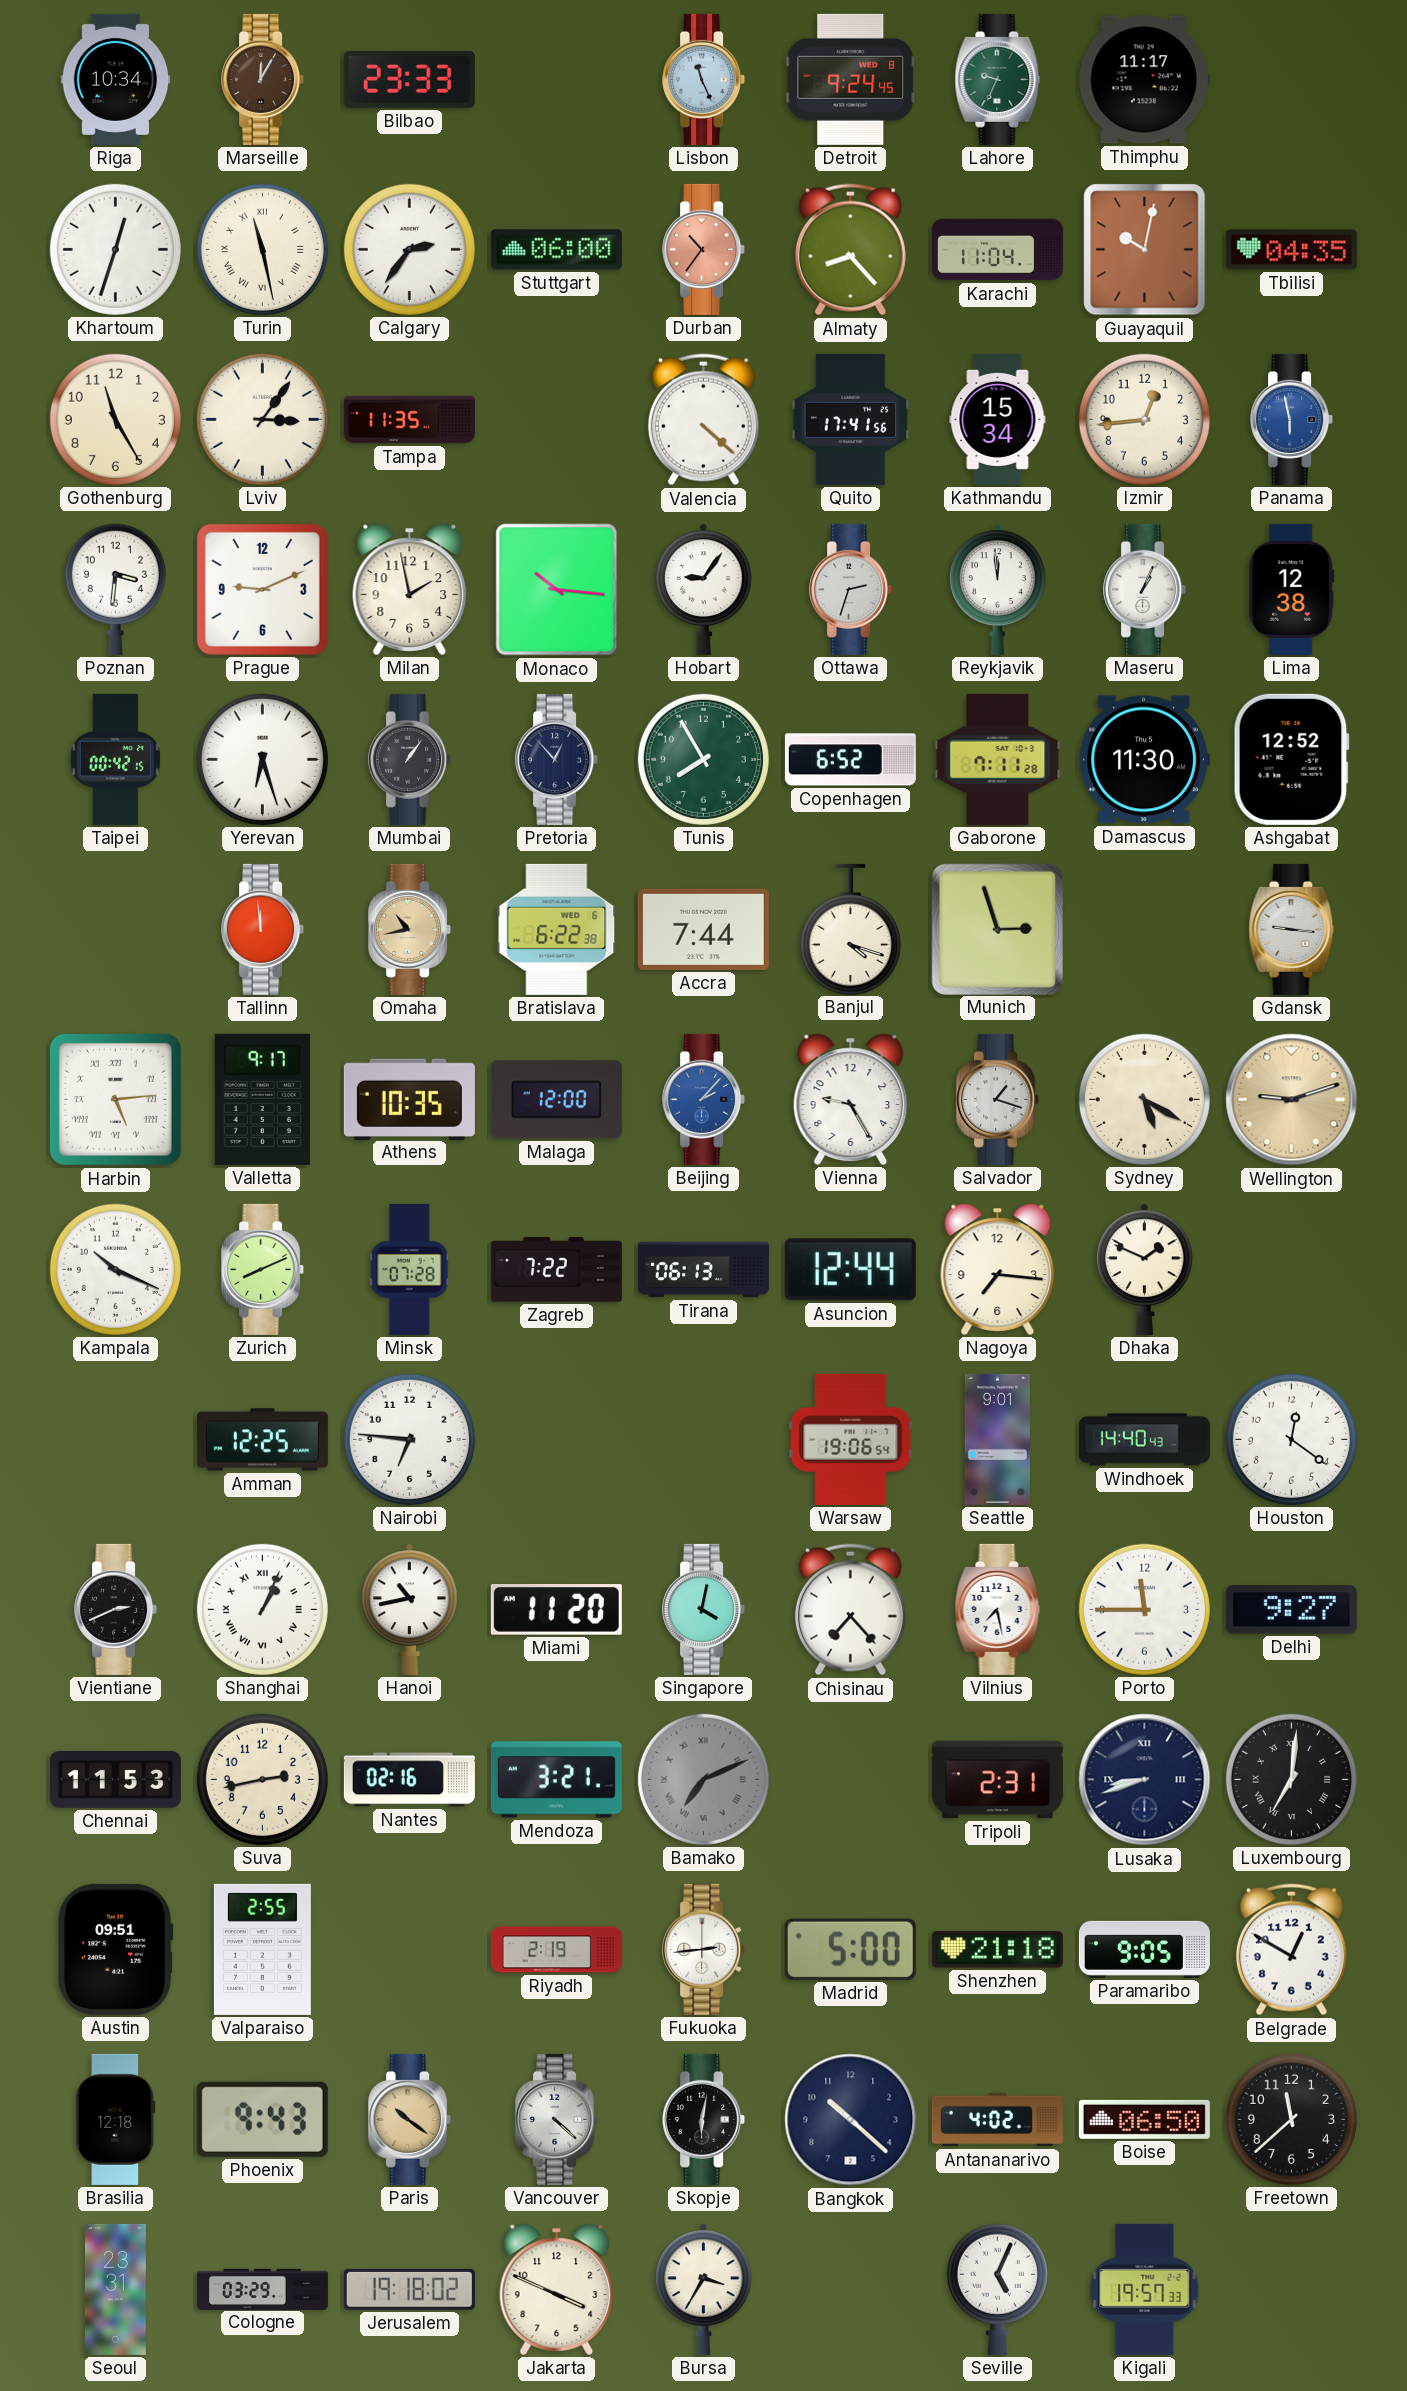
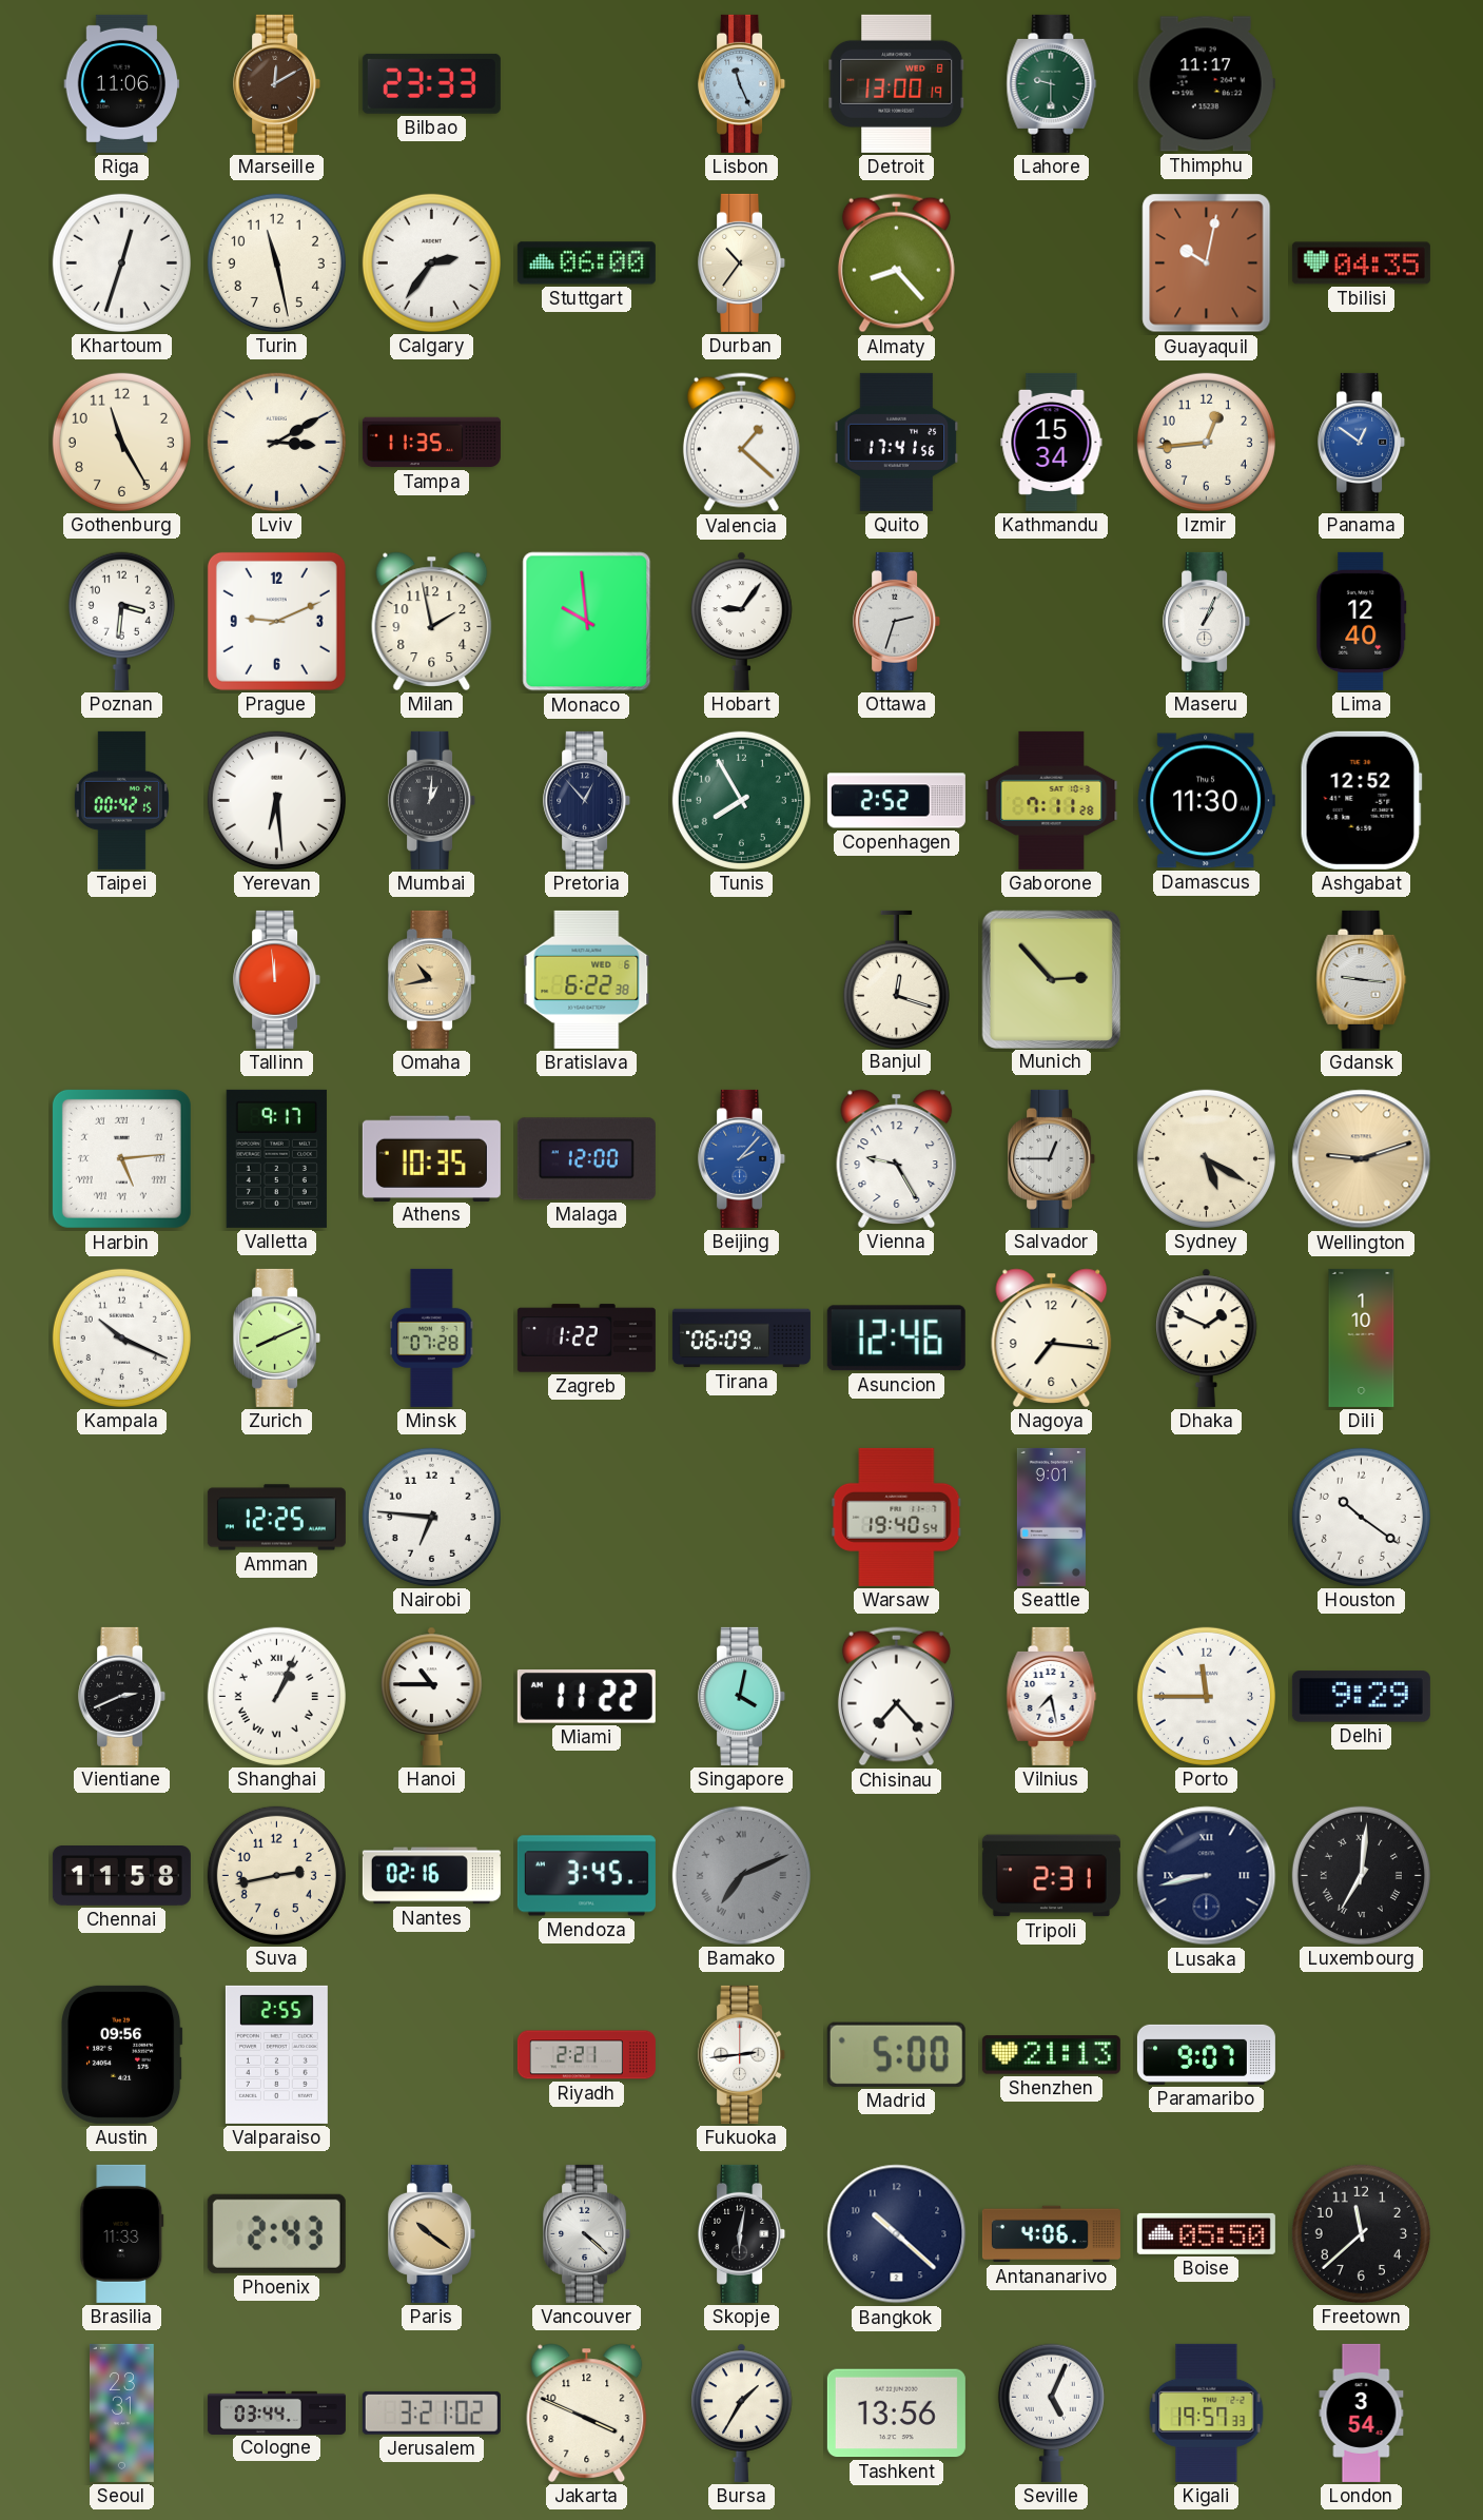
Riga: 10:34 -> 11:06 (122, 83)
Marseille: 12:05 -> 12:10 (277, 83)
Detroit: 9:24 -> 13:00 (897, 83)
Lahore: 9:34 -> 9:30 (1052, 83)
Turin numerals: Roman -> Arabic (276, 262)
Durban dial: salmon -> cream (742, 262)
Karachi: 11:04 -> none (997, 250)
Lviv: 3:06 -> 3:10 (276, 442)
Valencia: 4:22 -> 1:22 (741, 443)
Panama: 5:58 -> 12:51 (1362, 442)
Monaco: 10:16 -> 9:59 (587, 622)
Reykjavik: 11:59 -> none (998, 589)
Lima: 12:38 -> 12:40 (1362, 621)
Yerevan: 6:27 -> 6:29 (276, 800)
Mumbai: 1:06 -> 1:01 (432, 800)
Copenhagen: 6:52 -> 2:52 (896, 801)
Accra: 7:44 -> none (703, 929)
Banjul: 4:18 -> 12:18 (896, 979)
Munich: 2:57 -> 2:53 (1051, 979)
Salvador: 1:18 -> 12:45 (1052, 1158)
Zagreb: 7:22 -> 1:22 (586, 1339)
Tirana: 06:13 -> 06:09 (741, 1339)
Asuncion: 12:44 -> 12:46 (896, 1339)
Dili: none -> 1:10 (1362, 1337)
Warsaw: 19:06 -> 19:40 (897, 1517)
Windhoek: 14:40 -> none (1144, 1440)
Houston: 12:21 -> 10:21 (1361, 1517)
Hanoi: 10:43 -> 10:45 (432, 1696)
Miami: 11:20 -> 11:22 (586, 1697)
Delhi: 9:27 -> 9:29 (1361, 1697)
Chennai: 11:53 -> 11:58 (121, 1876)
Mendoza: 3:21 -> 3:45 (586, 1876)
Lusaka: 8:42 -> 8:43 (1207, 1876)
Austin: 09:51 -> 09:56 (122, 2054)
Riyadh: 2:19 -> 2:21 (586, 2055)
Shenzhen: 21:18 -> 21:13 (1051, 2055)
Paramaribo: 9:05 -> 9:07 (1206, 2054)
Belgrade: 12:50 -> none (1291, 1950)
Brasilia: 12:18 -> 11:33 (122, 2233)
Phoenix: 9:43 -> 2:43 (276, 2233)
Antananarivo: 4:02 -> 4:06 (1051, 2234)
Boise: 06:50 -> 05:50 (1206, 2233)
Cologne: 03:29 -> 03:44 (276, 2412)
Jerusalem: 19:18 -> 3:21 (431, 2412)
Bursa: 3:35 -> 1:35 (742, 2412)
Tashkent: none -> 13:56 (896, 2414)
London: none -> 3:54 (1362, 2412)
